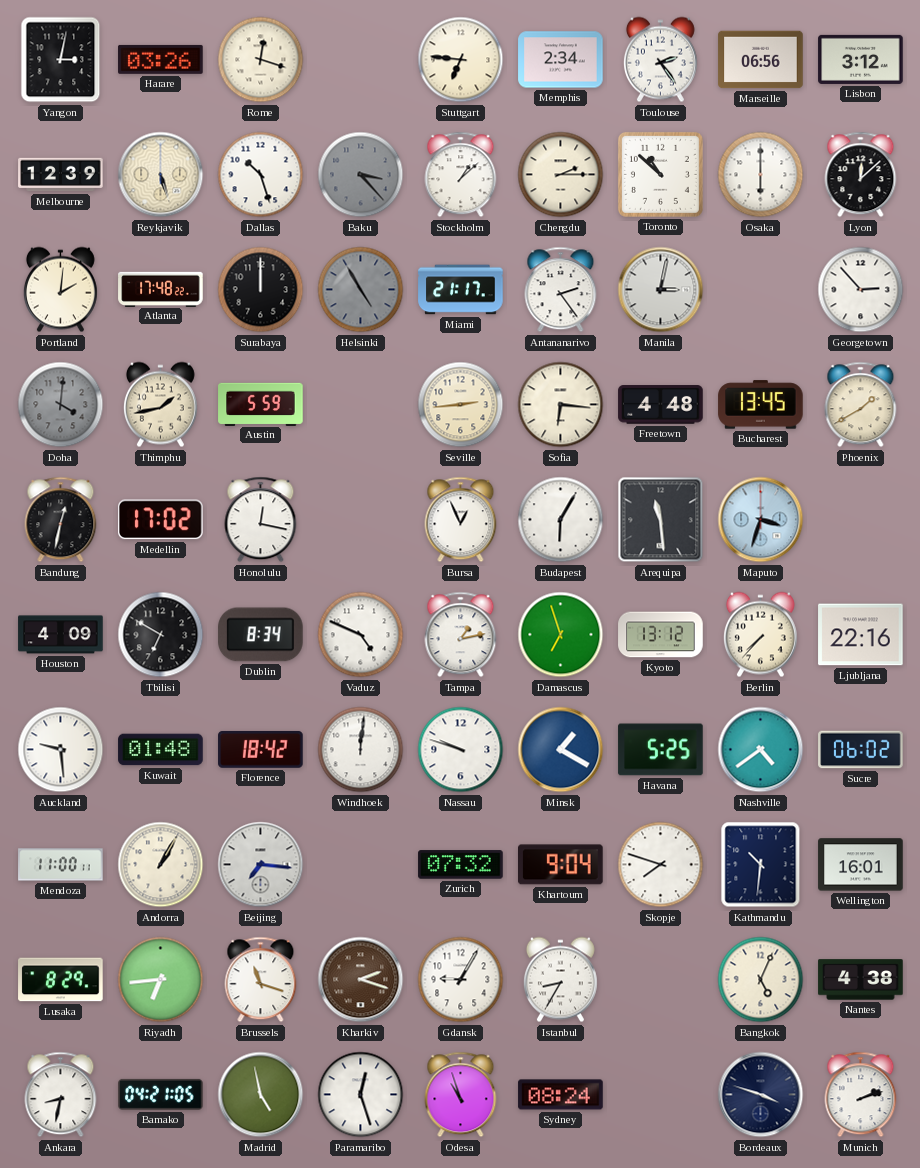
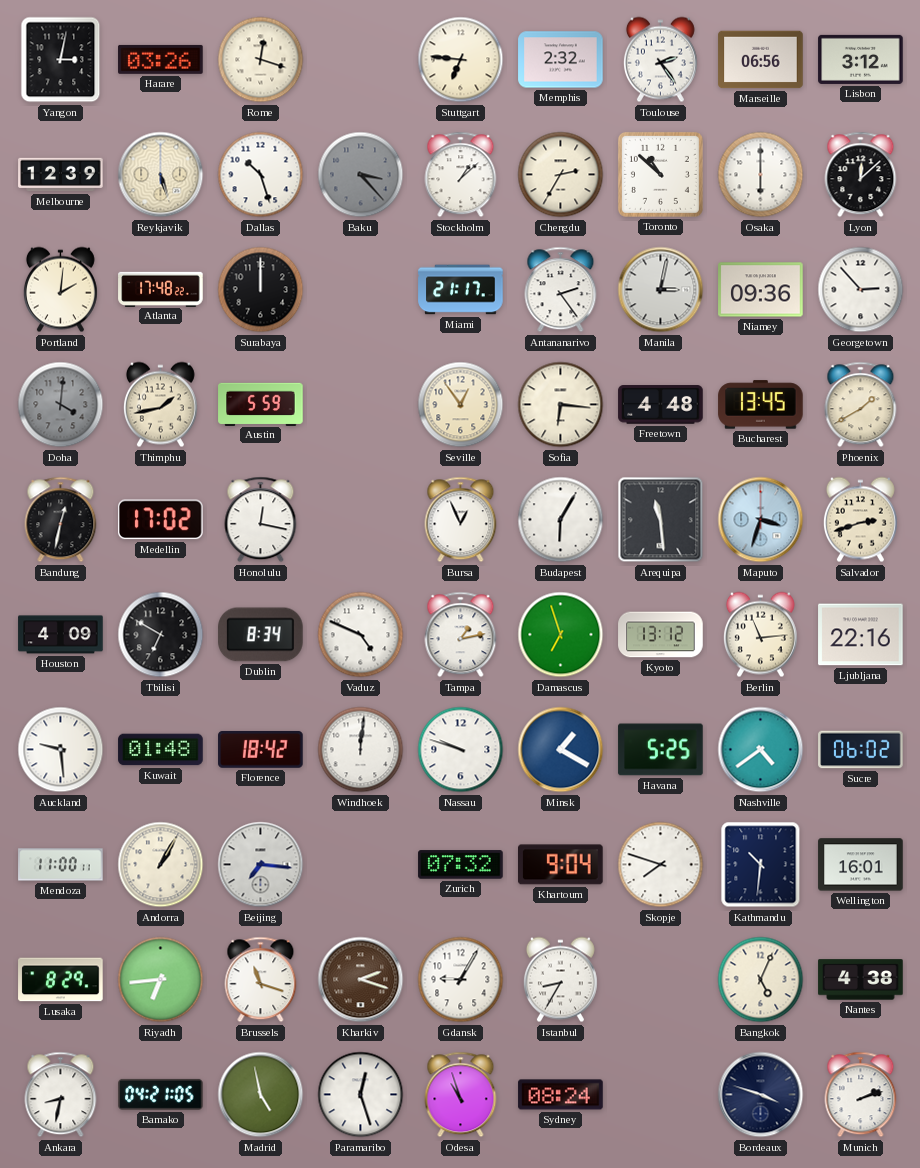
Memphis: 2:34 -> 2:32 (561, 60)
Chengdu: 2:15 -> 2:35 (561, 175)
Helsinki: 4:55 -> none (361, 290)
Niamey: none -> 09:36 (761, 290)
Seville: 2:44 -> 12:54 (461, 405)
Salvador: none -> 2:42 (860, 520)
Berlin: 7:37 -> 11:14 (760, 635)
